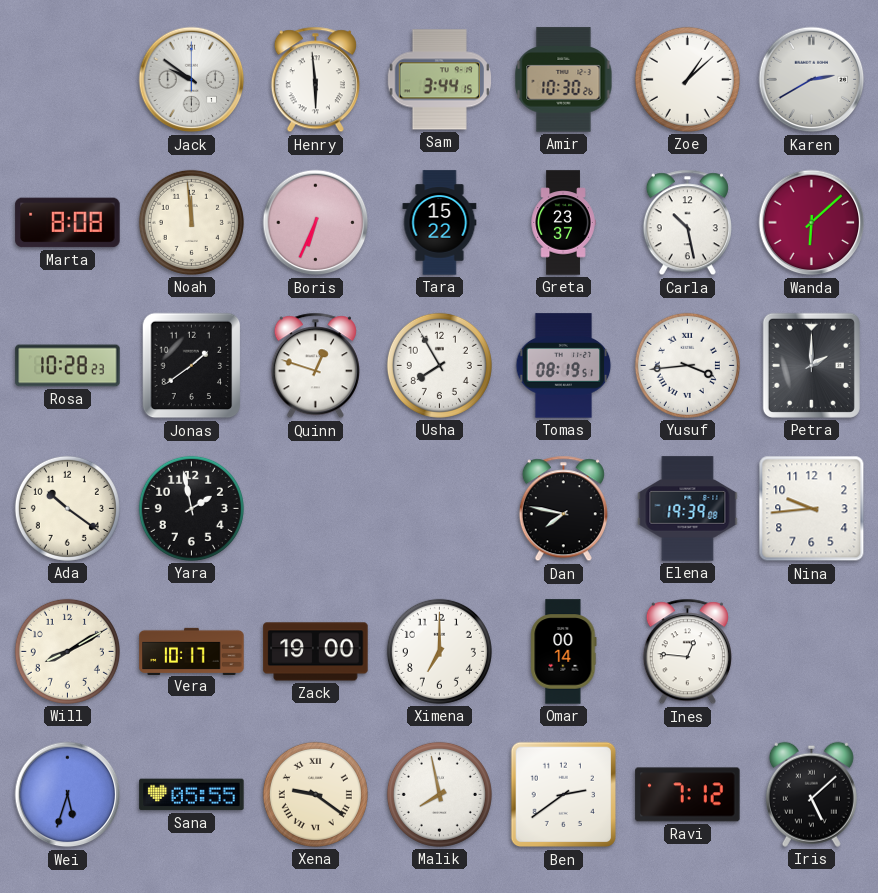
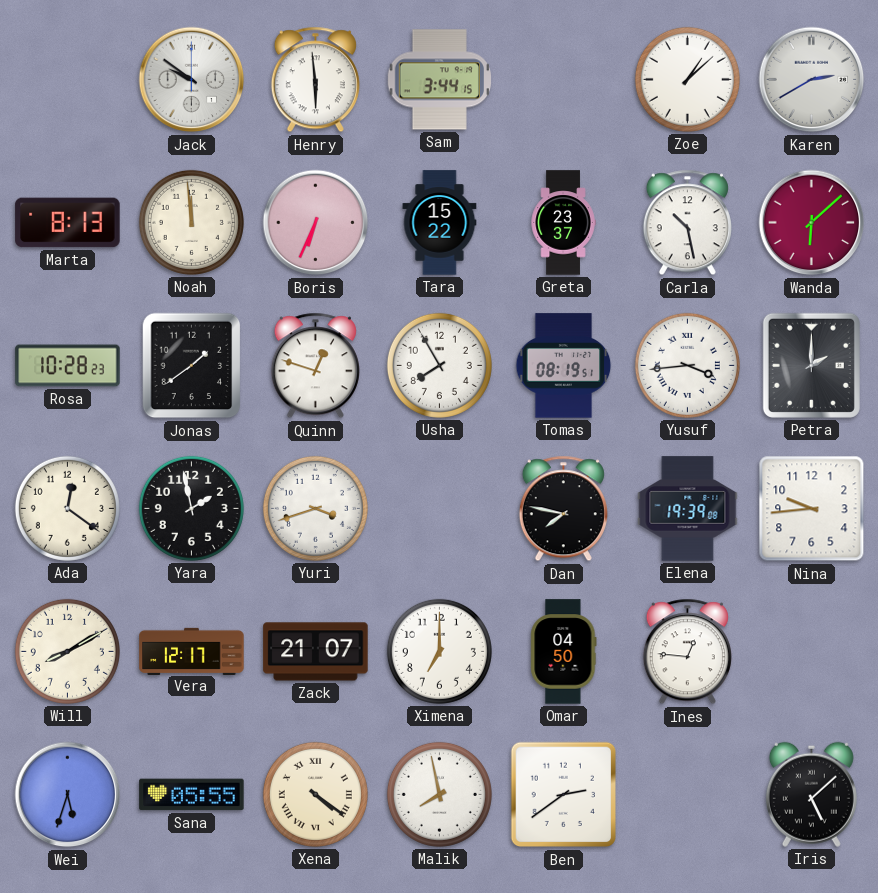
Amir: 10:30 -> none (564, 80)
Marta: 8:08 -> 8:13 (68, 223)
Ada: 10:21 -> 12:21 (67, 508)
Yuri: none -> 3:42 (315, 508)
Vera: 10:17 -> 12:17 (192, 651)
Zack: 19:00 -> 21:07 (316, 652)
Omar: 00:14 -> 04:50 (564, 652)
Xena: 9:21 -> 4:21 (315, 794)
Ravi: 7:12 -> none (688, 795)
